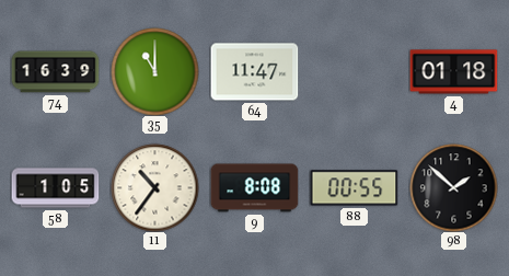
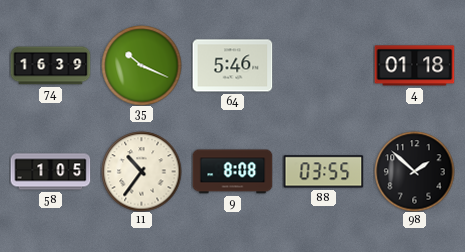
35: 11:00 -> 10:19 (141, 65)
64: 11:47 -> 5:46 (232, 66)
88: 00:55 -> 03:55 (323, 172)
